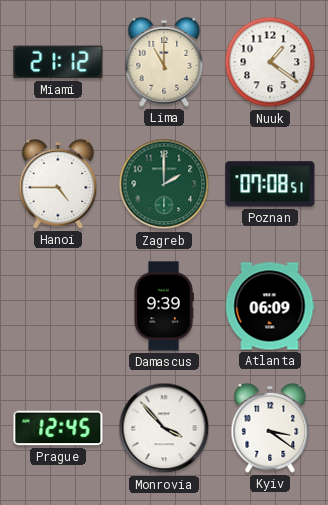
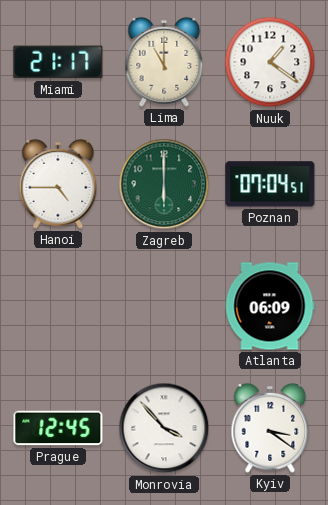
Miami: 21:12 -> 21:17 (58, 62)
Zagreb: 2:00 -> 6:00 (164, 184)
Poznan: 07:08 -> 07:04 (270, 184)
Damascus: 9:39 -> none (164, 306)
